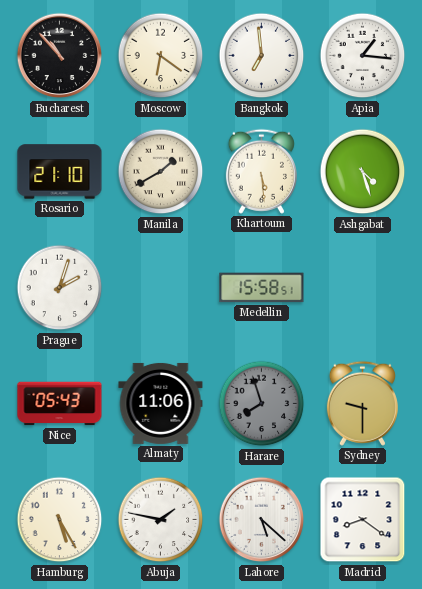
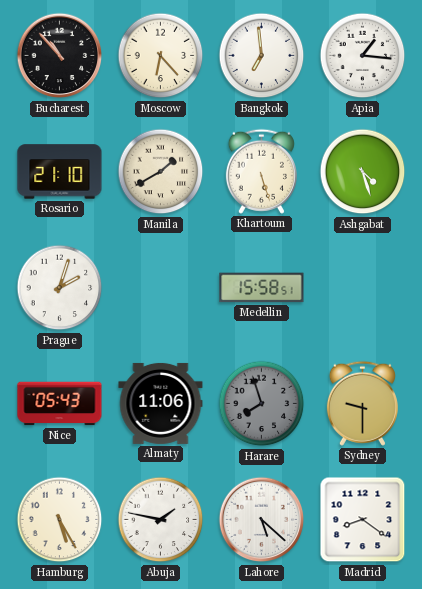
Moscow: 6:21 -> 6:23 (161, 56)
Khartoum: 5:29 -> 5:27 (261, 171)
